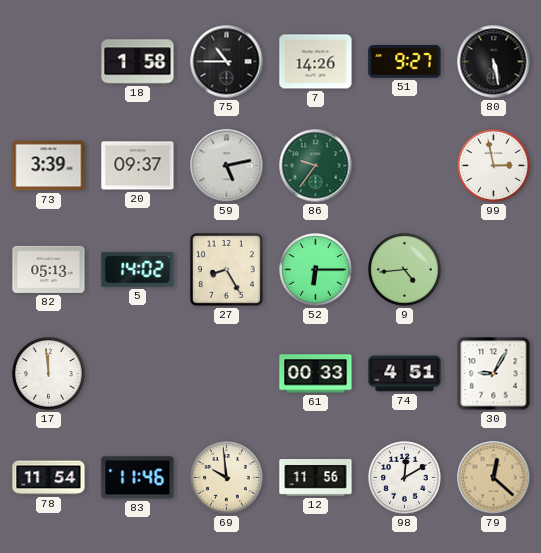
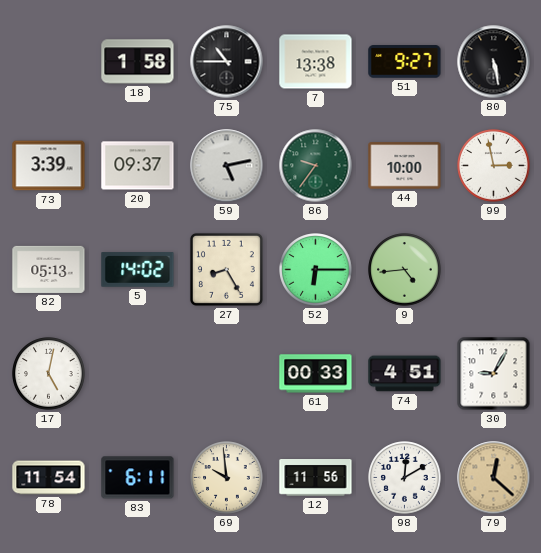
7: 14:26 -> 13:38 (316, 62)
44: none -> 10:00 (405, 166)
17: 11:59 -> 5:02 (49, 374)
83: 11:46 -> 6:11 (138, 478)
